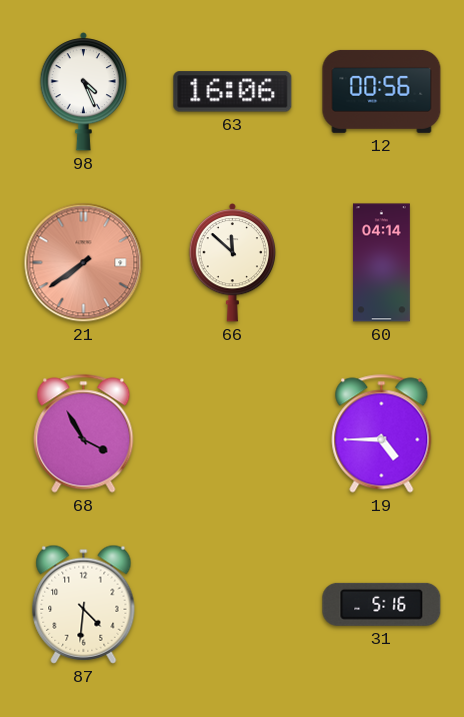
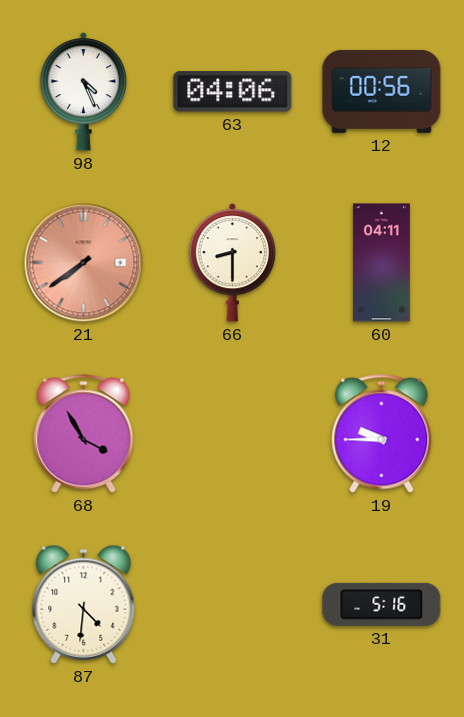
63: 16:06 -> 04:06 (233, 92)
66: 11:52 -> 8:30 (233, 263)
60: 04:14 -> 04:11 (381, 263)
19: 4:45 -> 9:45 (382, 434)
